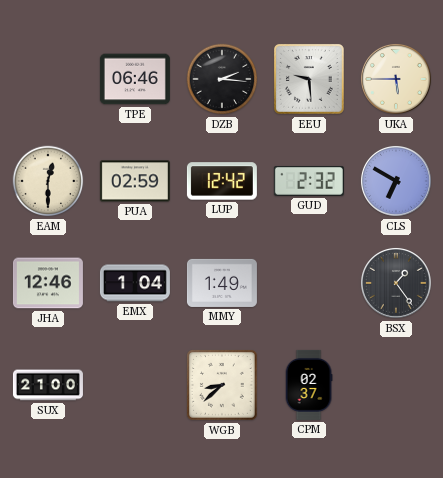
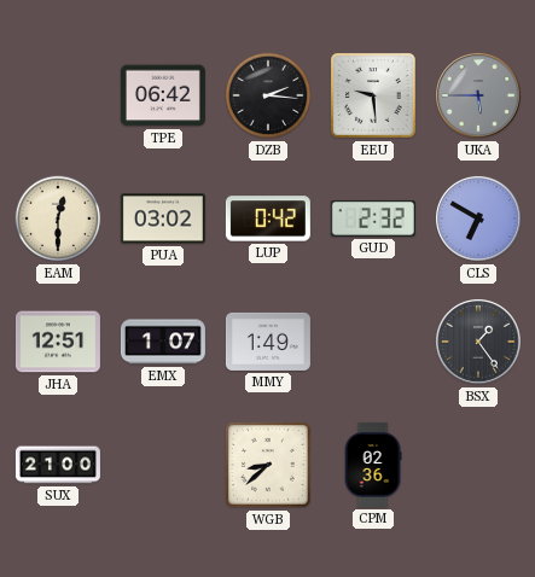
TPE: 06:46 -> 06:42 (163, 95)
UKA dial: cream -> grey (478, 95)
PUA: 02:59 -> 03:02 (163, 218)
LUP: 12:42 -> 0:42 (268, 218)
JHA: 12:46 -> 12:51 (58, 342)
EMX: 1:04 -> 1:07 (163, 342)
CPM: 02:37 -> 02:36 (373, 465)
